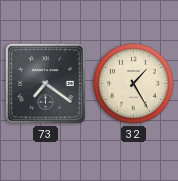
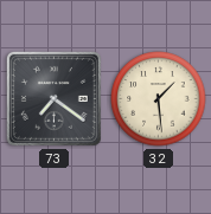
32: 1:25 -> 1:29 (159, 99)
